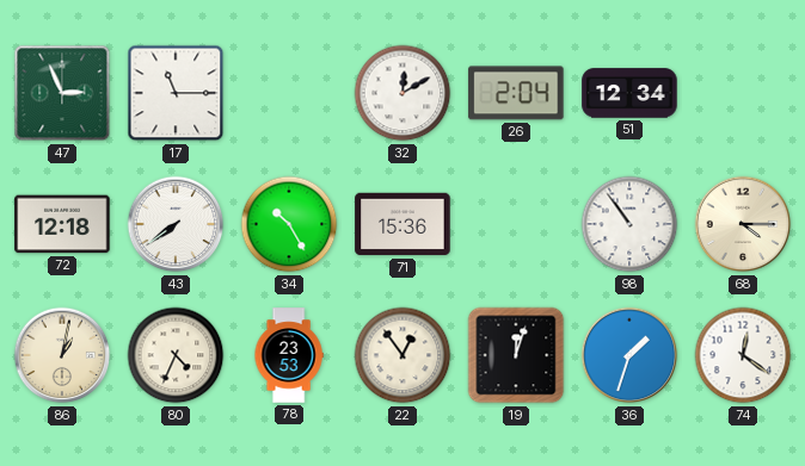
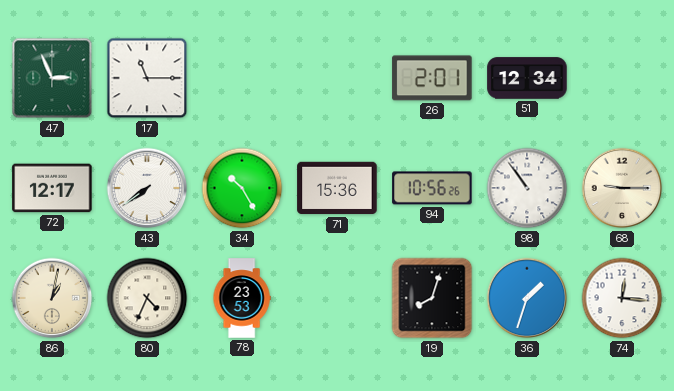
32: 12:10 -> none (402, 93)
26: 2:04 -> 2:01 (432, 78)
72: 12:18 -> 12:17 (52, 188)
94: none -> 10:56 (432, 188)
68: 4:15 -> 9:15 (622, 188)
22: 12:54 -> none (402, 355)
19: 12:03 -> 8:03 (432, 298)
74: 12:21 -> 12:16 (622, 298)
